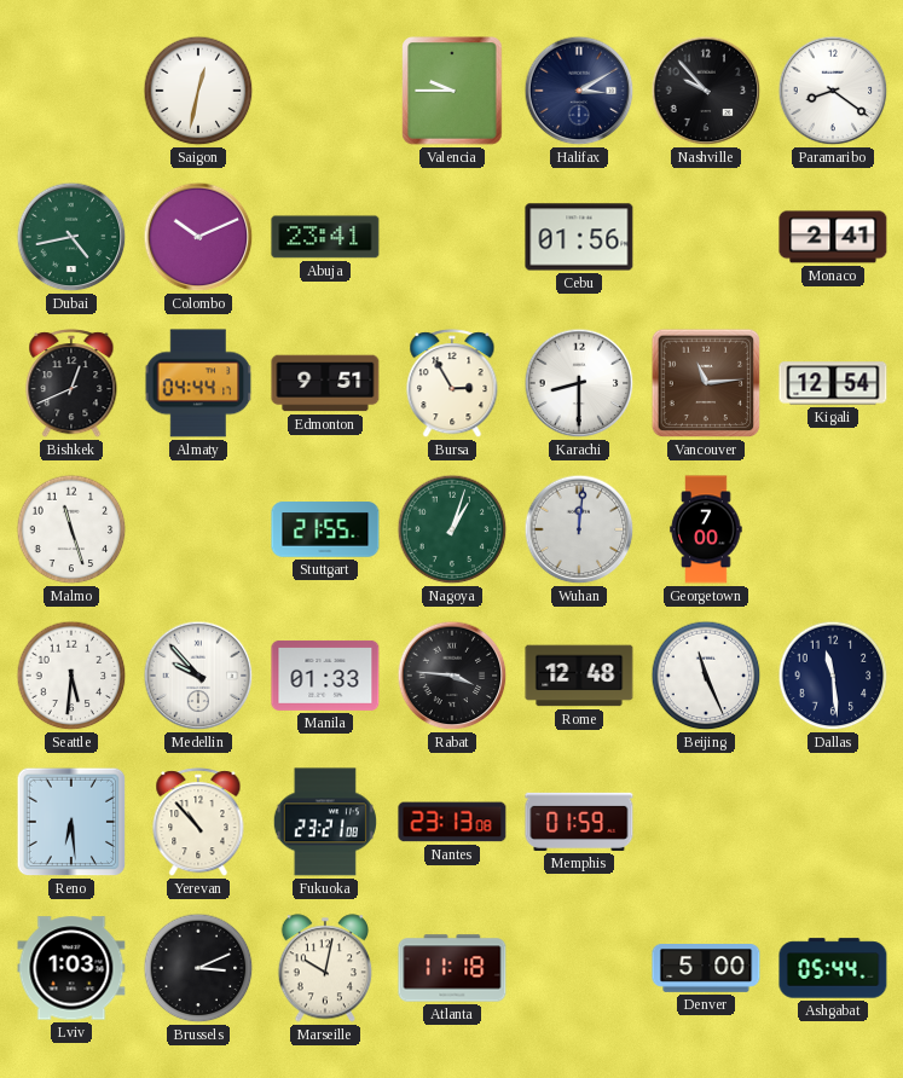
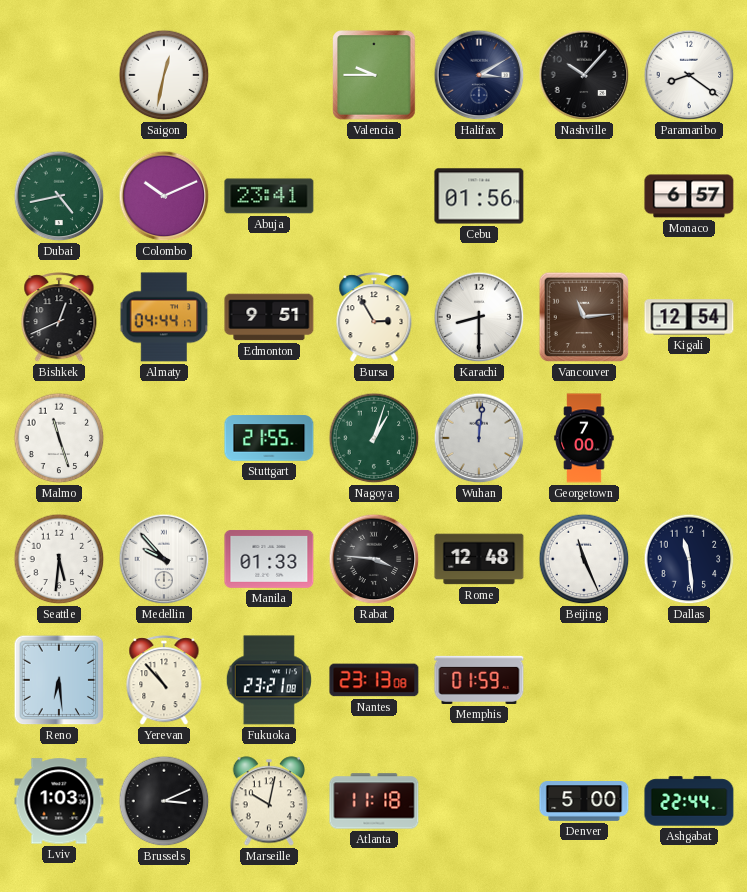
Nashville: 9:53 -> 10:07 (584, 75)
Monaco: 2:41 -> 6:57 (689, 196)
Ashgabat: 05:44 -> 22:44 (689, 801)
